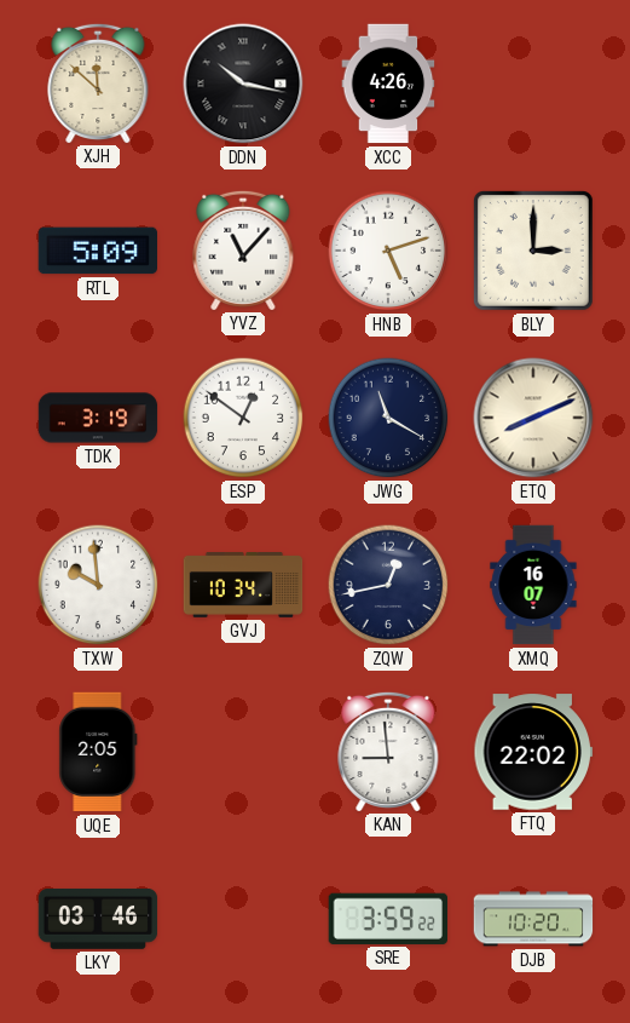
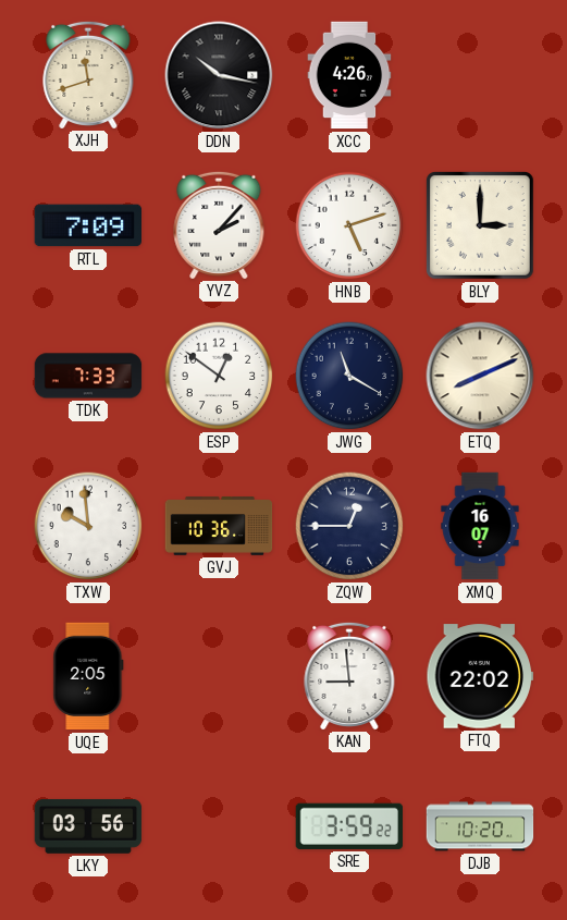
XJH: 11:52 -> 11:42 (88, 74)
RTL: 5:09 -> 7:09 (87, 225)
YVZ: 11:07 -> 2:07 (219, 224)
TDK: 3:19 -> 7:33 (88, 376)
GVJ: 10:34 -> 10:36 (219, 527)
ZQW: 12:43 -> 12:45 (349, 526)
LKY: 03:46 -> 03:56 (88, 826)
